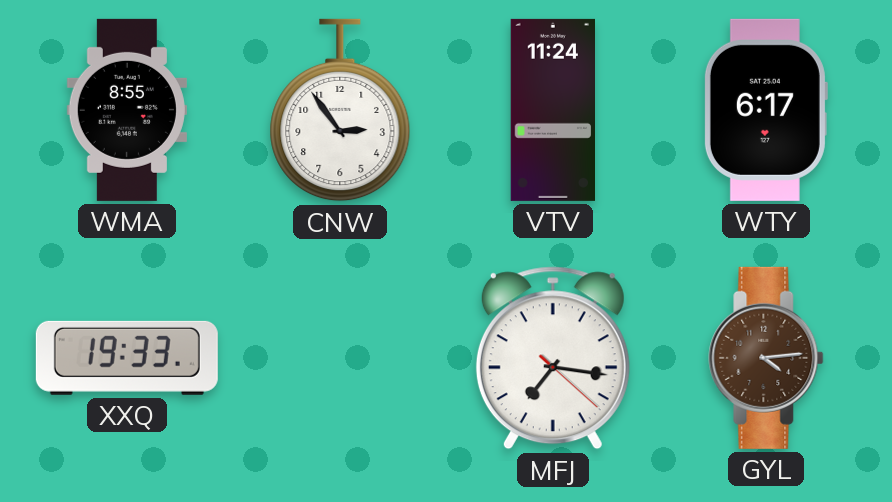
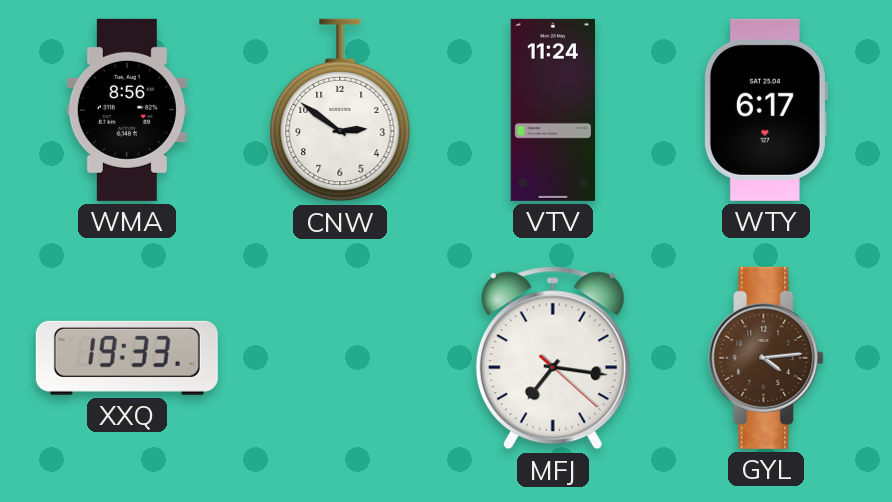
WMA: 8:55 -> 8:56 (127, 110)
CNW: 2:54 -> 2:51 (340, 110)
